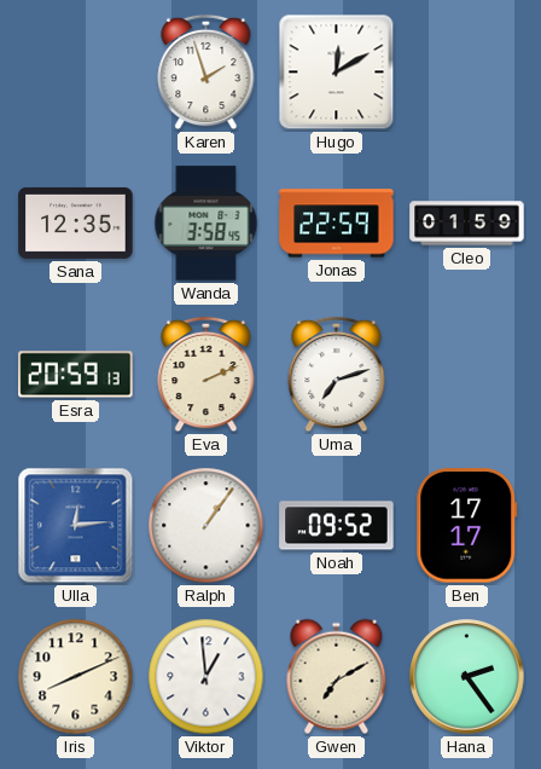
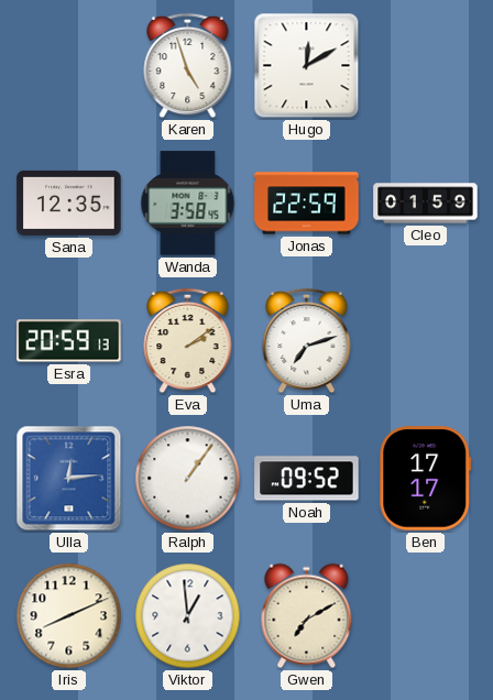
Karen: 1:57 -> 4:57 (188, 66)
Eva: 2:11 -> 2:09 (188, 341)
Hana: 2:24 -> none (467, 677)
